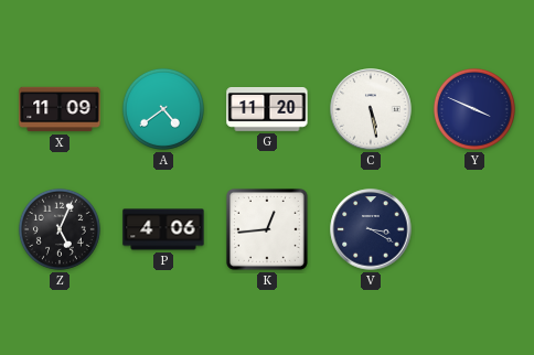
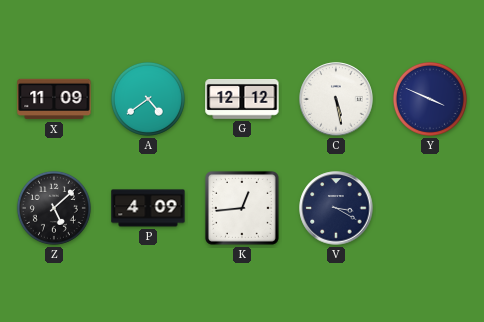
G: 11:20 -> 12:12 (242, 100)
Z: 5:04 -> 5:08 (54, 208)
P: 4:06 -> 4:09 (148, 208)
